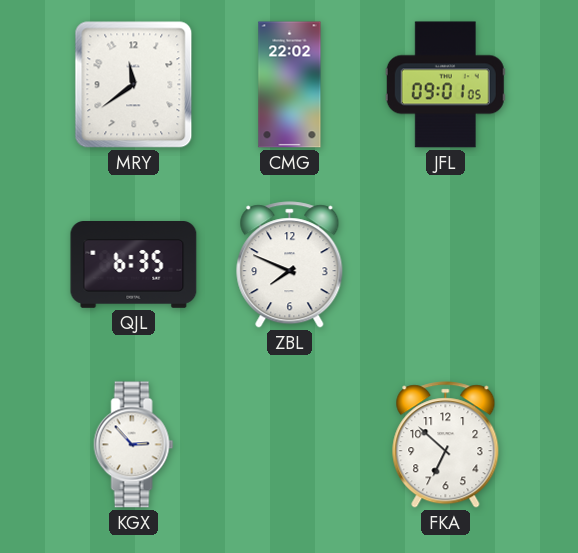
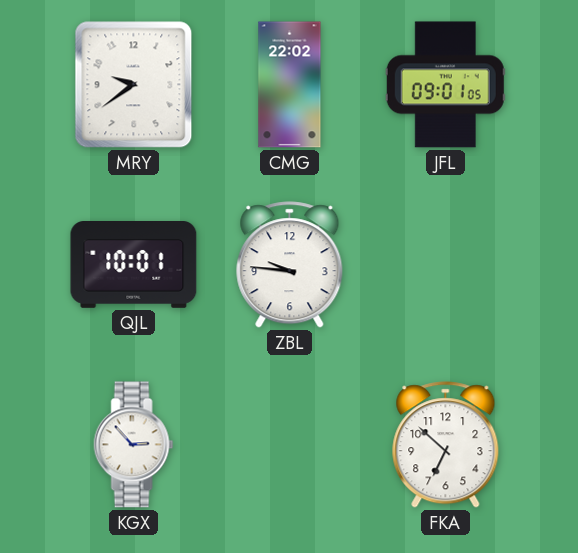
MRY: 11:39 -> 9:39 (134, 85)
QJL: 6:35 -> 10:01 (134, 265)
ZBL: 7:49 -> 9:46 (290, 265)
